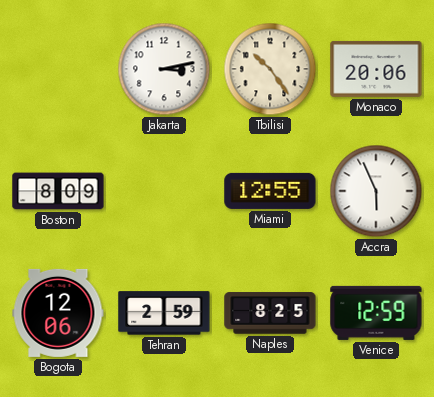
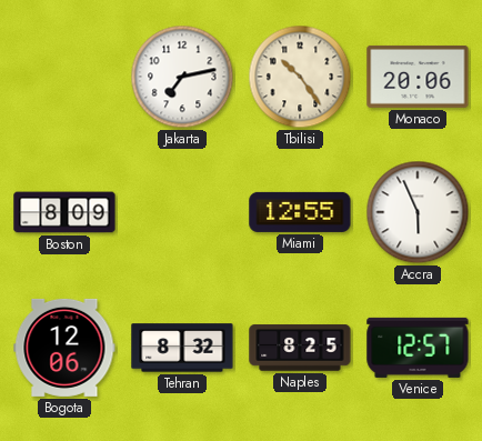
Jakarta: 3:13 -> 7:13 (182, 77)
Tehran: 2:59 -> 8:32 (182, 348)
Venice: 12:59 -> 12:57 (418, 348)
